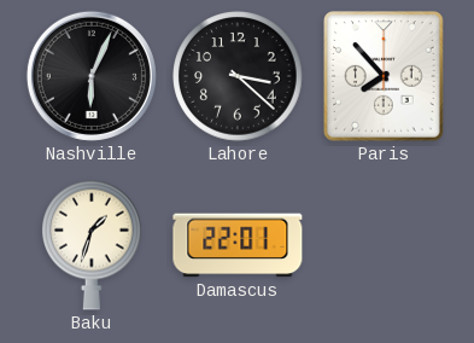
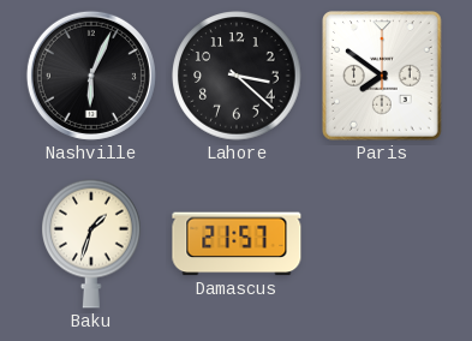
Paris: 7:53 -> 7:51 (383, 76)
Damascus: 22:01 -> 21:57 (237, 244)
